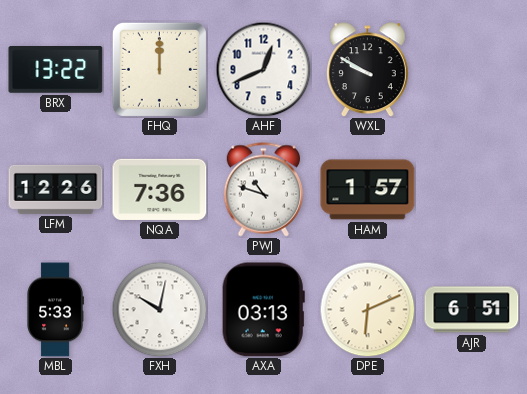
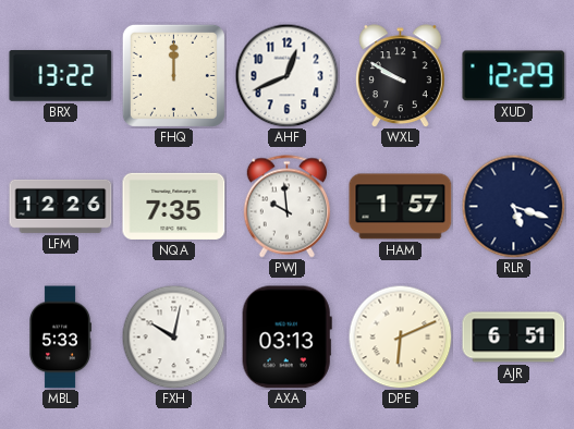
XUD: none -> 12:29 (514, 76)
NQA: 7:36 -> 7:35 (174, 206)
PWJ: 10:48 -> 9:59 (286, 207)
RLR: none -> 5:18 (513, 206)
